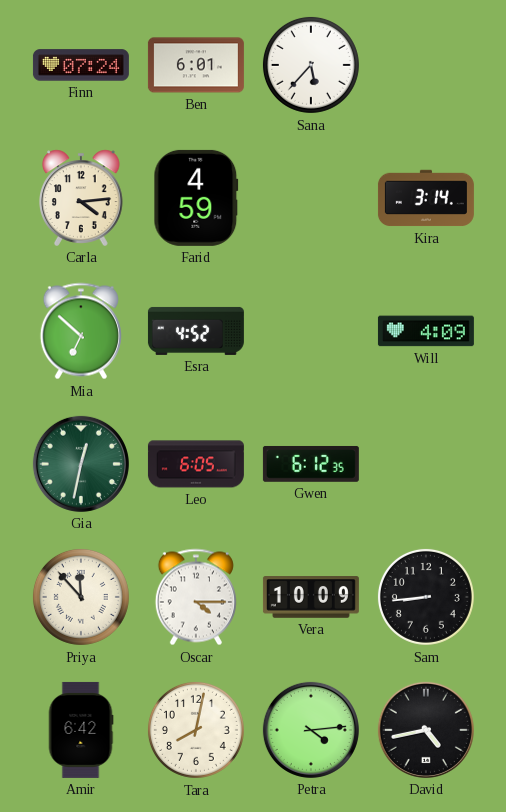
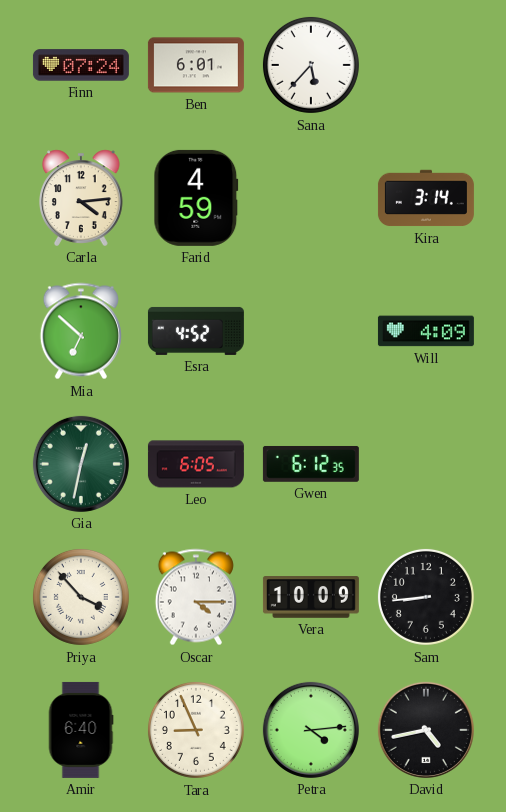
Priya: 11:53 -> 3:53 (81, 597)
Amir: 6:42 -> 6:40 (81, 730)
Tara: 8:02 -> 8:56 (196, 730)
